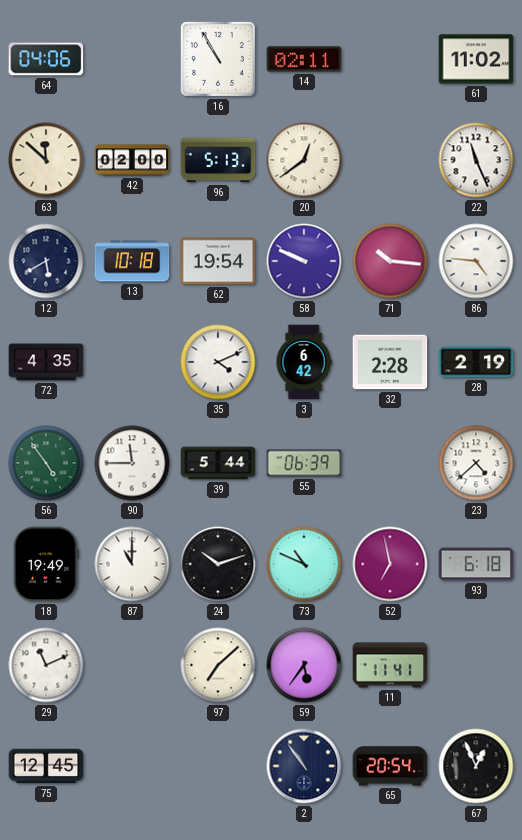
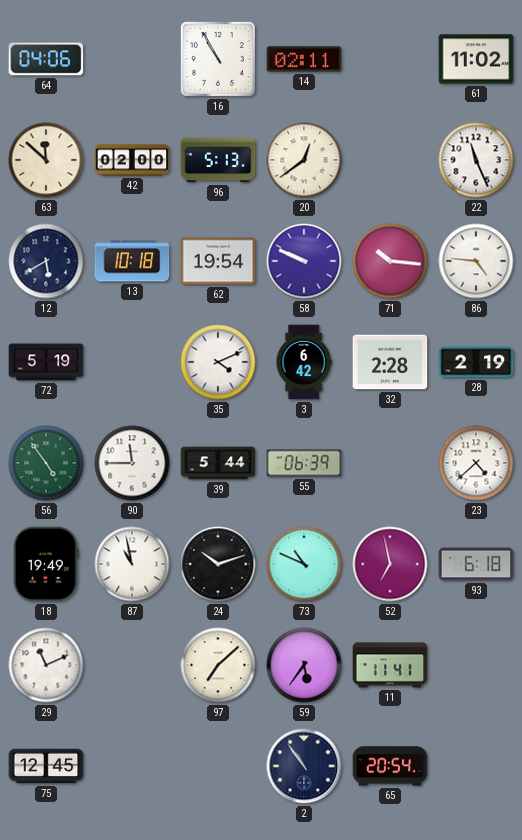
72: 4:35 -> 5:19 (46, 362)
87: 11:00 -> 10:58 (132, 564)
67: 12:56 -> none (476, 766)
